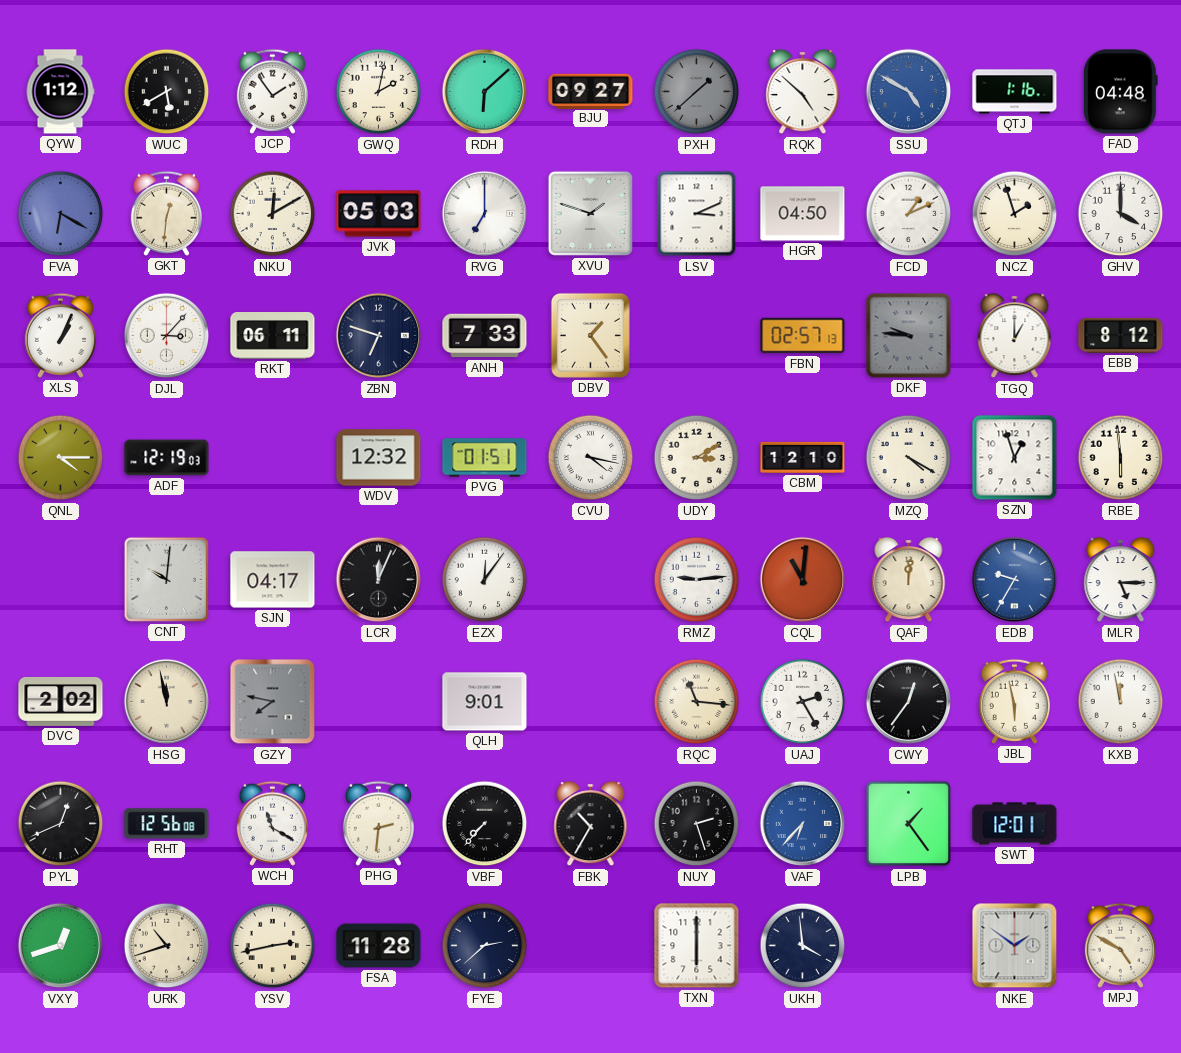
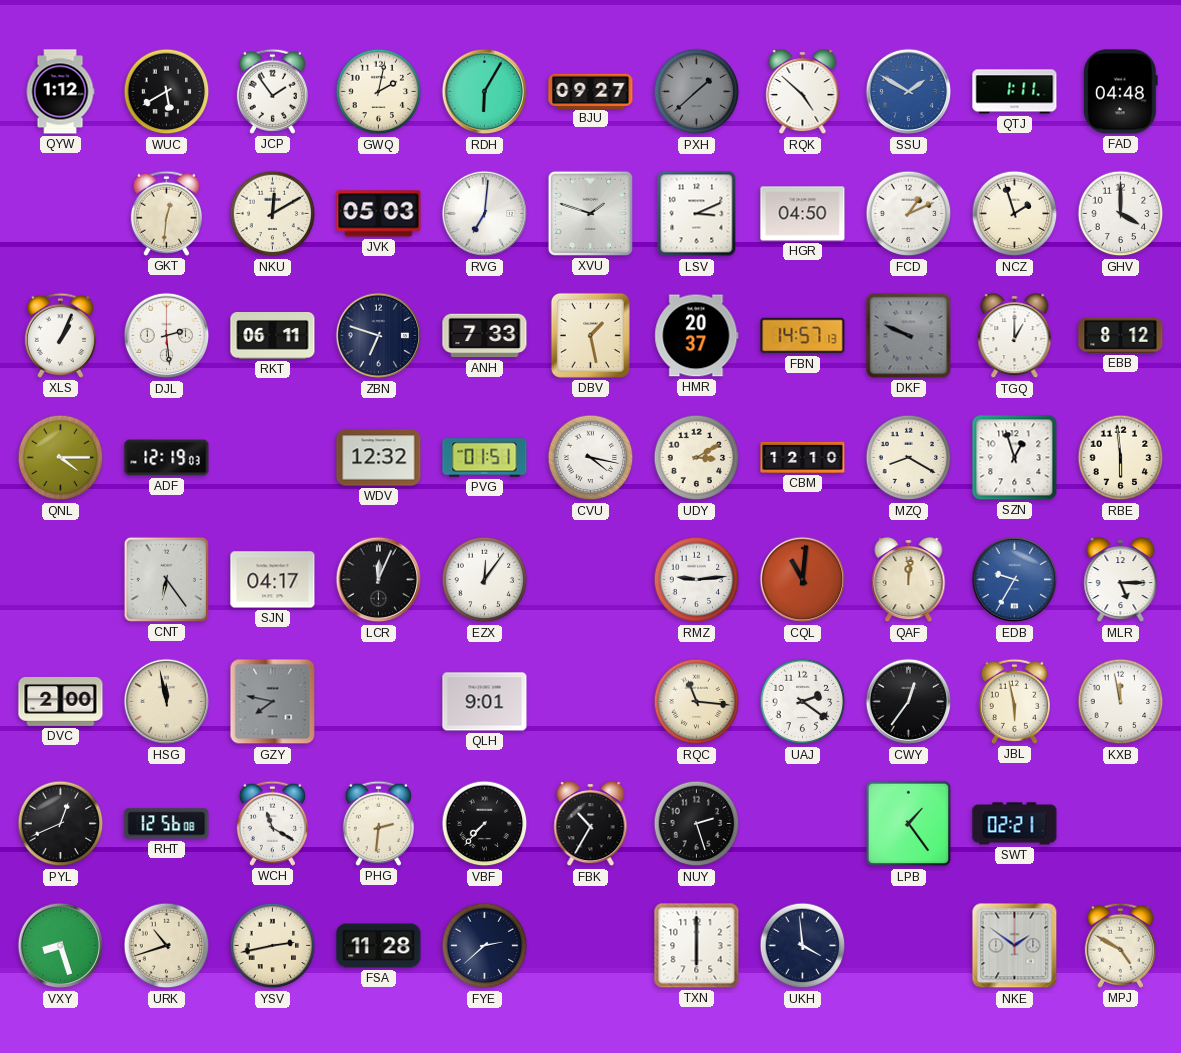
RDH: 6:08 -> 6:05 (485, 92)
SSU: 4:50 -> 1:50 (909, 92)
QTJ: 1:16 -> 1:11 (1015, 92)
FVA: 6:20 -> none (61, 214)
RVG: 7:00 -> 7:01 (485, 214)
DJL: 3:07 -> 2:29 (167, 336)
DBV: 1:24 -> 1:28 (590, 335)
HMR: none -> 20:37 (697, 336)
FBN: 02:57 -> 14:57 (803, 336)
DKF: 9:46 -> 9:49 (909, 336)
MZQ: 4:20 -> 8:20 (909, 458)
CNT: 10:01 -> 6:24 (166, 579)
DVC: 2:02 -> 2:00 (61, 701)
UAJ: 2:25 -> 2:21 (803, 702)
VAF: 6:37 -> none (803, 824)
SWT: 12:01 -> 02:21 (1015, 824)
VXY: 12:42 -> 8:27 (61, 946)
